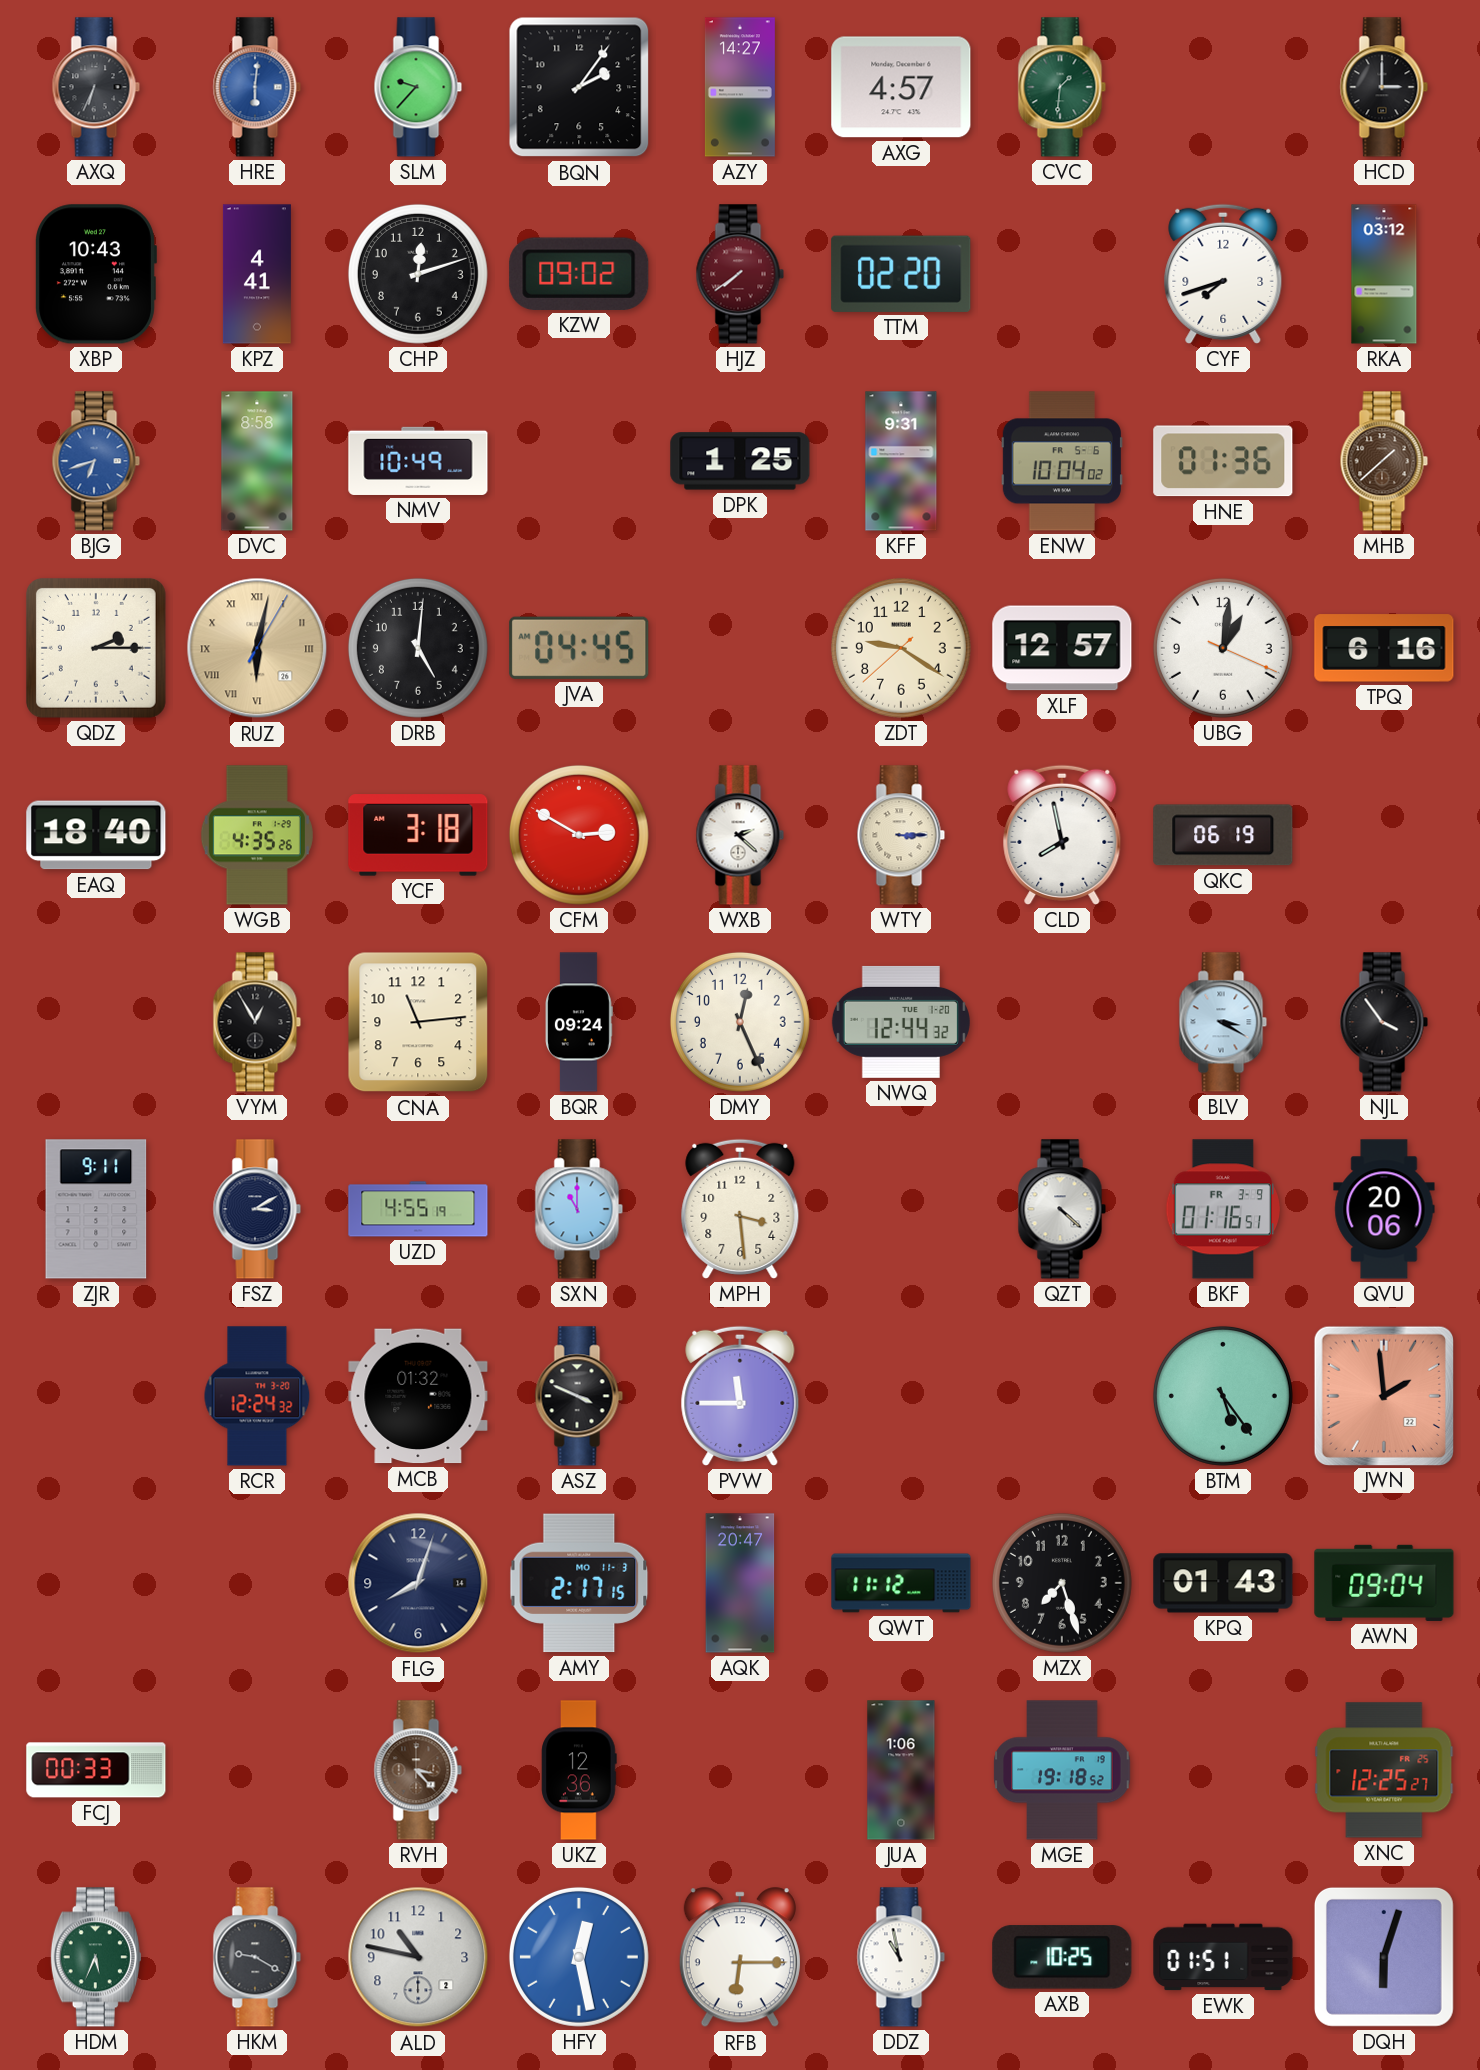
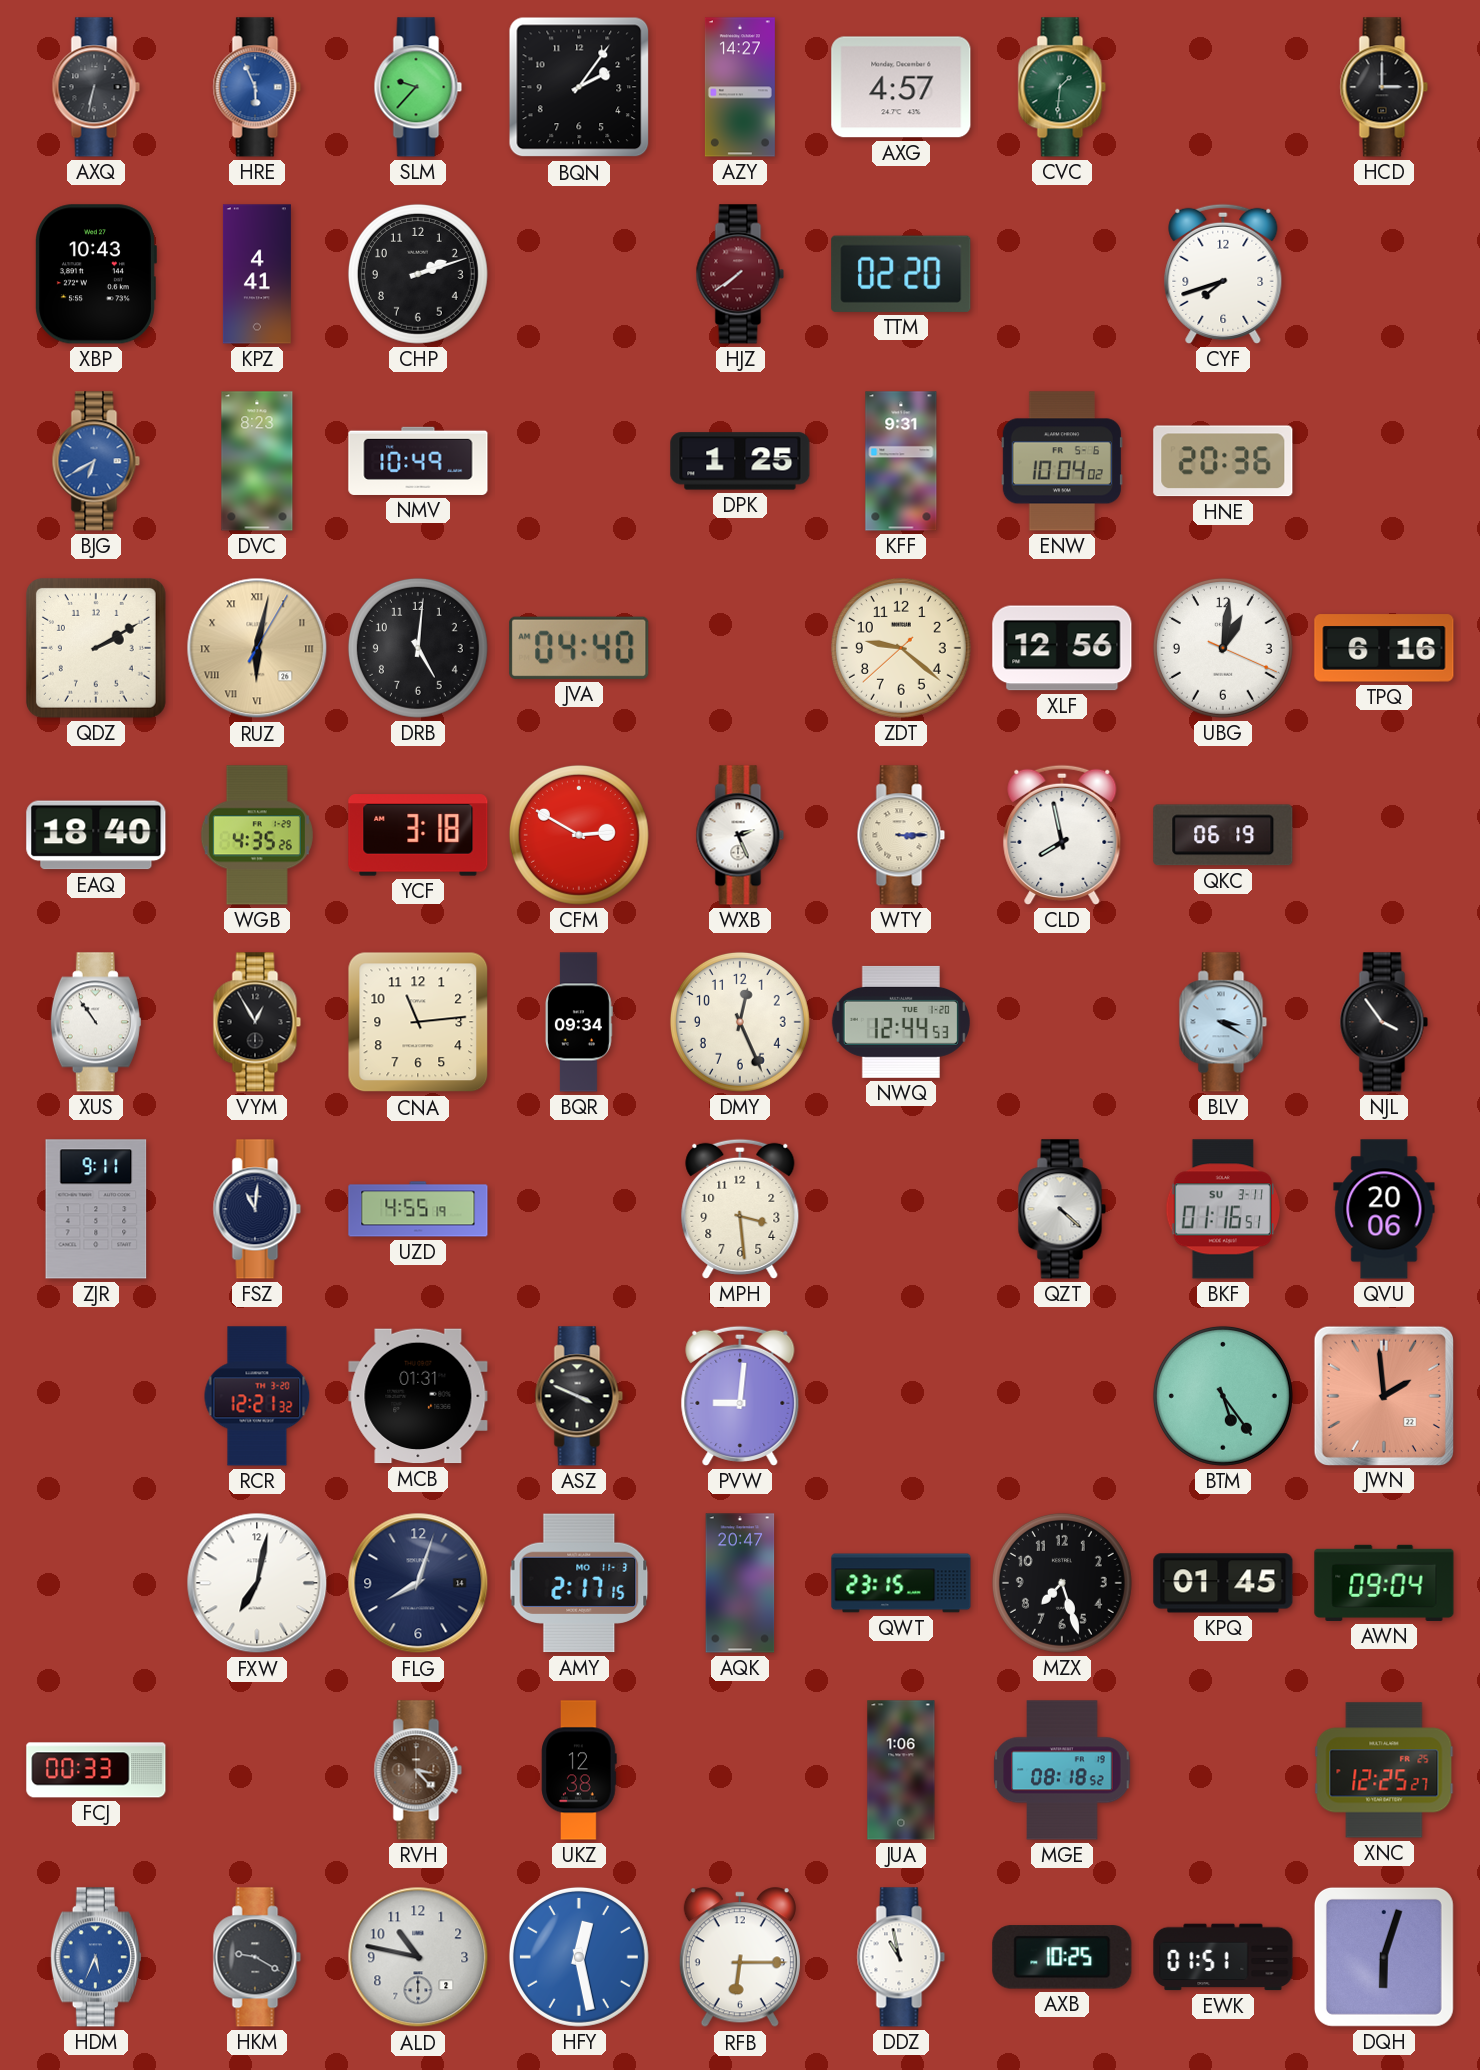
AXQ: 6:34 -> 6:32 (96, 87)
HRE: 6:01 -> 5:56 (257, 87)
CHP: 12:12 -> 2:12 (418, 274)
KZW: 09:02 -> none (579, 274)
RKA: 03:12 -> none (1384, 274)
BJG: 6:42 -> 6:40 (96, 461)
DVC: 8:58 -> 8:23 (257, 461)
HNE: 01:36 -> 20:36 (1223, 461)
MHB: 1:38 -> none (1384, 461)
QDZ: 2:15 -> 2:10 (96, 648)
JVA: 04:45 -> 04:40 (579, 648)
ZDT: 9:20 -> 9:21 (901, 648)
XLF: 12:57 -> 12:56 (1062, 648)
WXB: 2:22 -> 2:26 (740, 835)
XUS: none -> 10:54 (96, 1022)
BQR: 09:24 -> 09:34 (580, 1022)
NWQ: 12:44:32 -> 12:44:53 (901, 1022)
FSZ: 3:10 -> 11:01 (257, 1209)
SXN: 11:00 -> none (579, 1209)
BKF date: FR 3-9 -> SU 3-11 (1223, 1209)
RCR: 12:24 -> 12:21 (257, 1396)
MCB: 01:32 -> 01:31 (418, 1396)
PVW: 11:45 -> 9:01 (740, 1396)
FXW: none -> 7:02 (257, 1583)
QWT: 11:12 -> 23:15 (901, 1583)
KPQ: 01:43 -> 01:45 (1223, 1583)
UKZ: 12:36 -> 12:38 (579, 1770)
MGE: 19:18 -> 08:18 (1062, 1770)
HDM dial: green -> blue (96, 1957)
